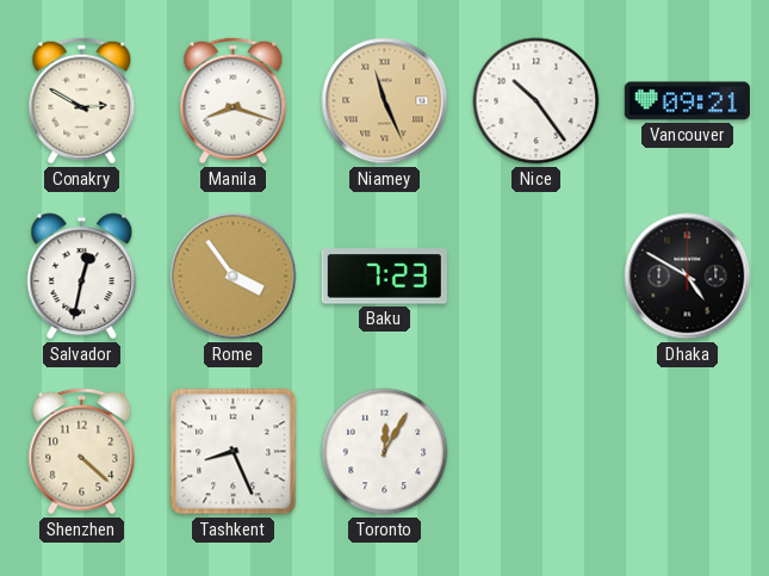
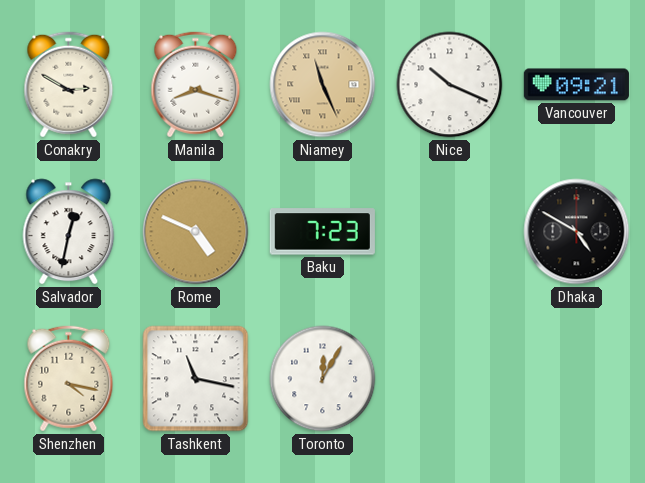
Nice: 10:24 -> 10:19 (450, 85)
Rome: 3:54 -> 4:49 (196, 232)
Shenzhen: 4:22 -> 4:17 (69, 379)
Tashkent: 8:26 -> 11:17 (196, 379)
